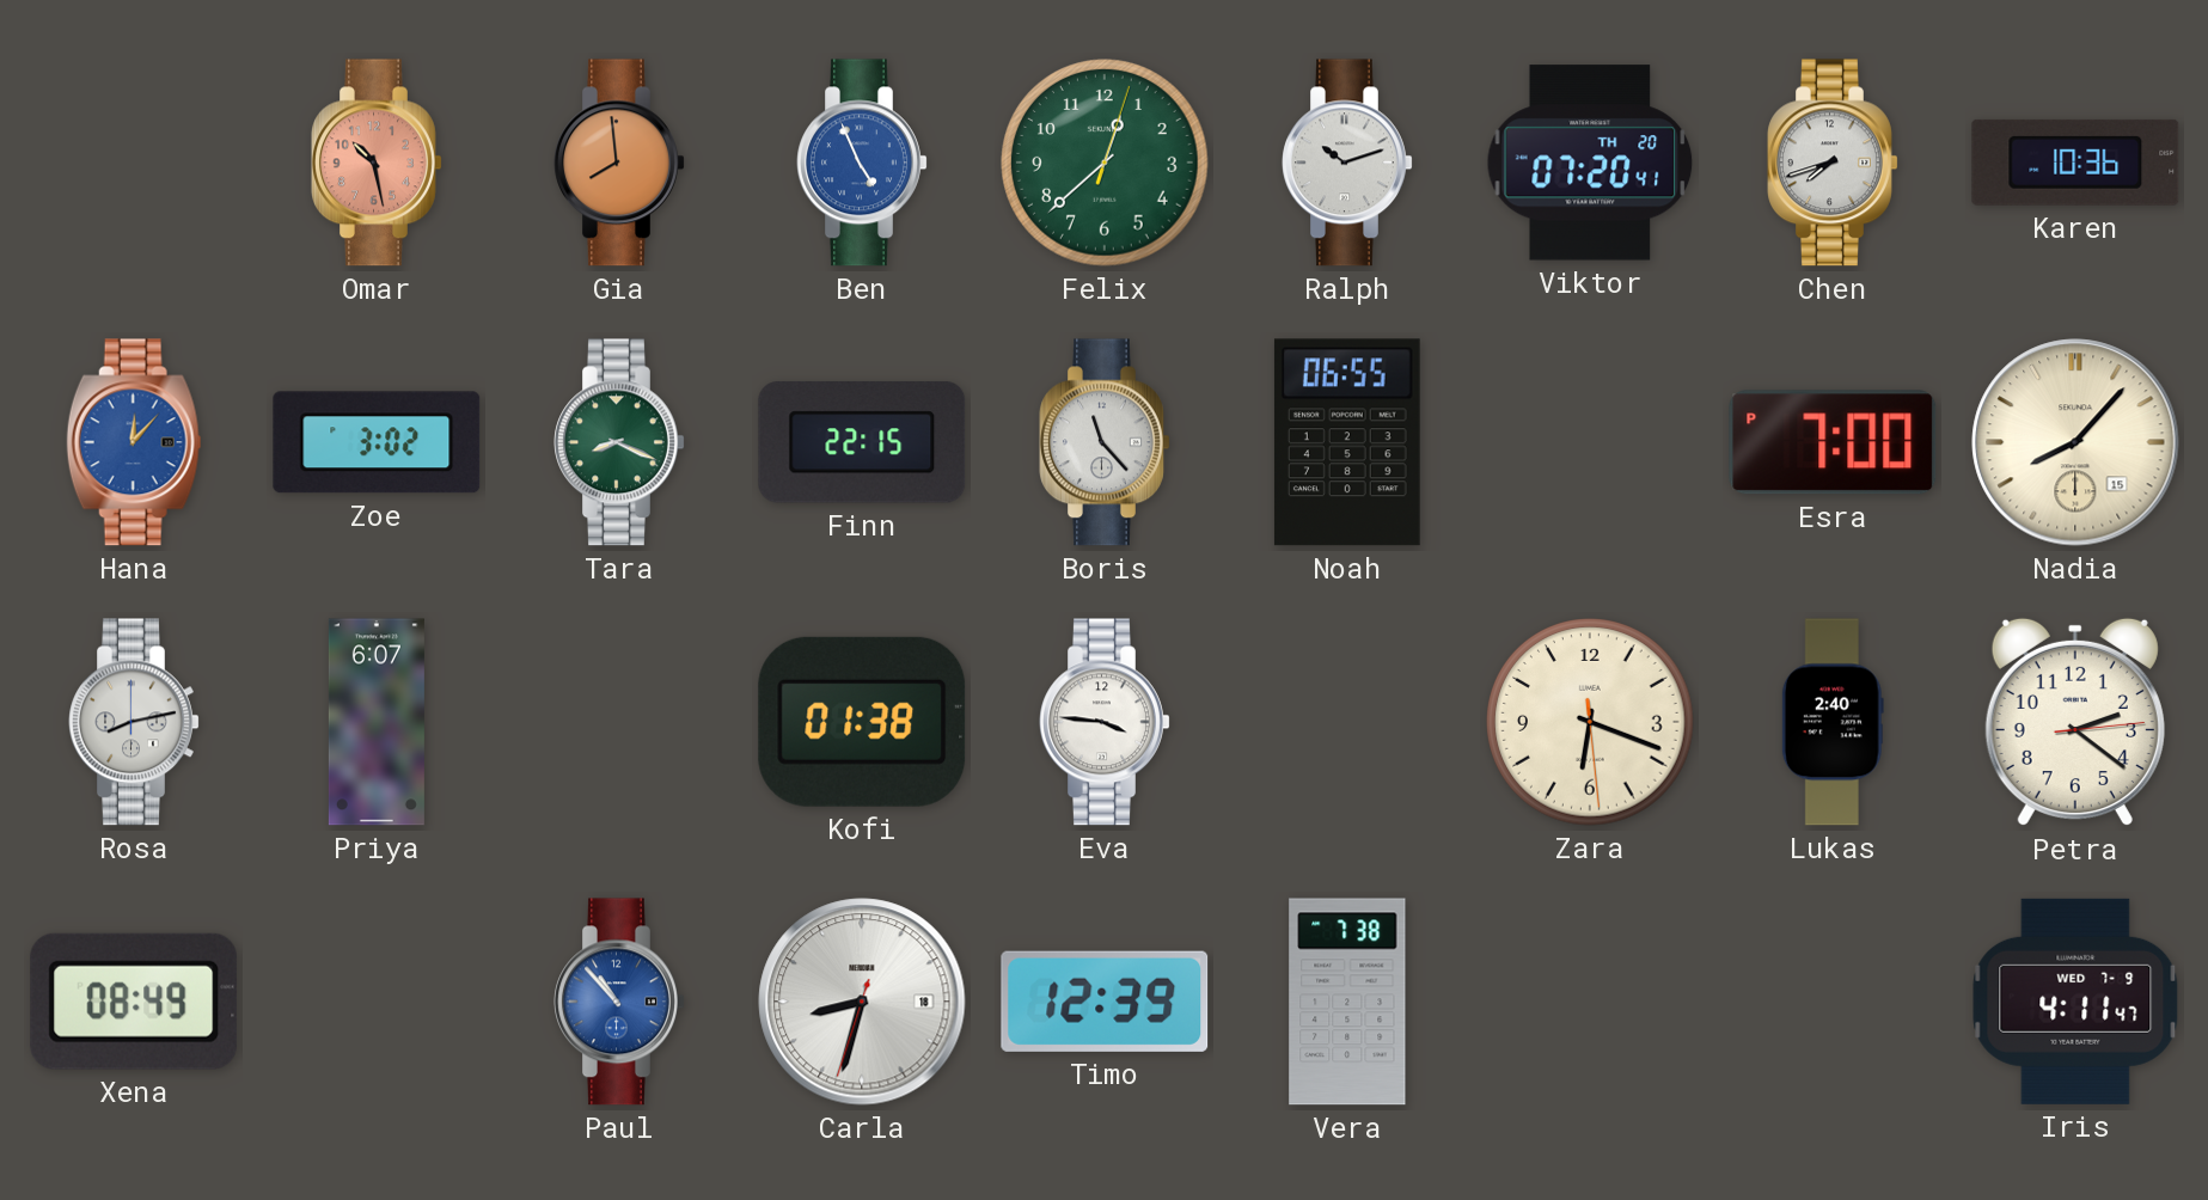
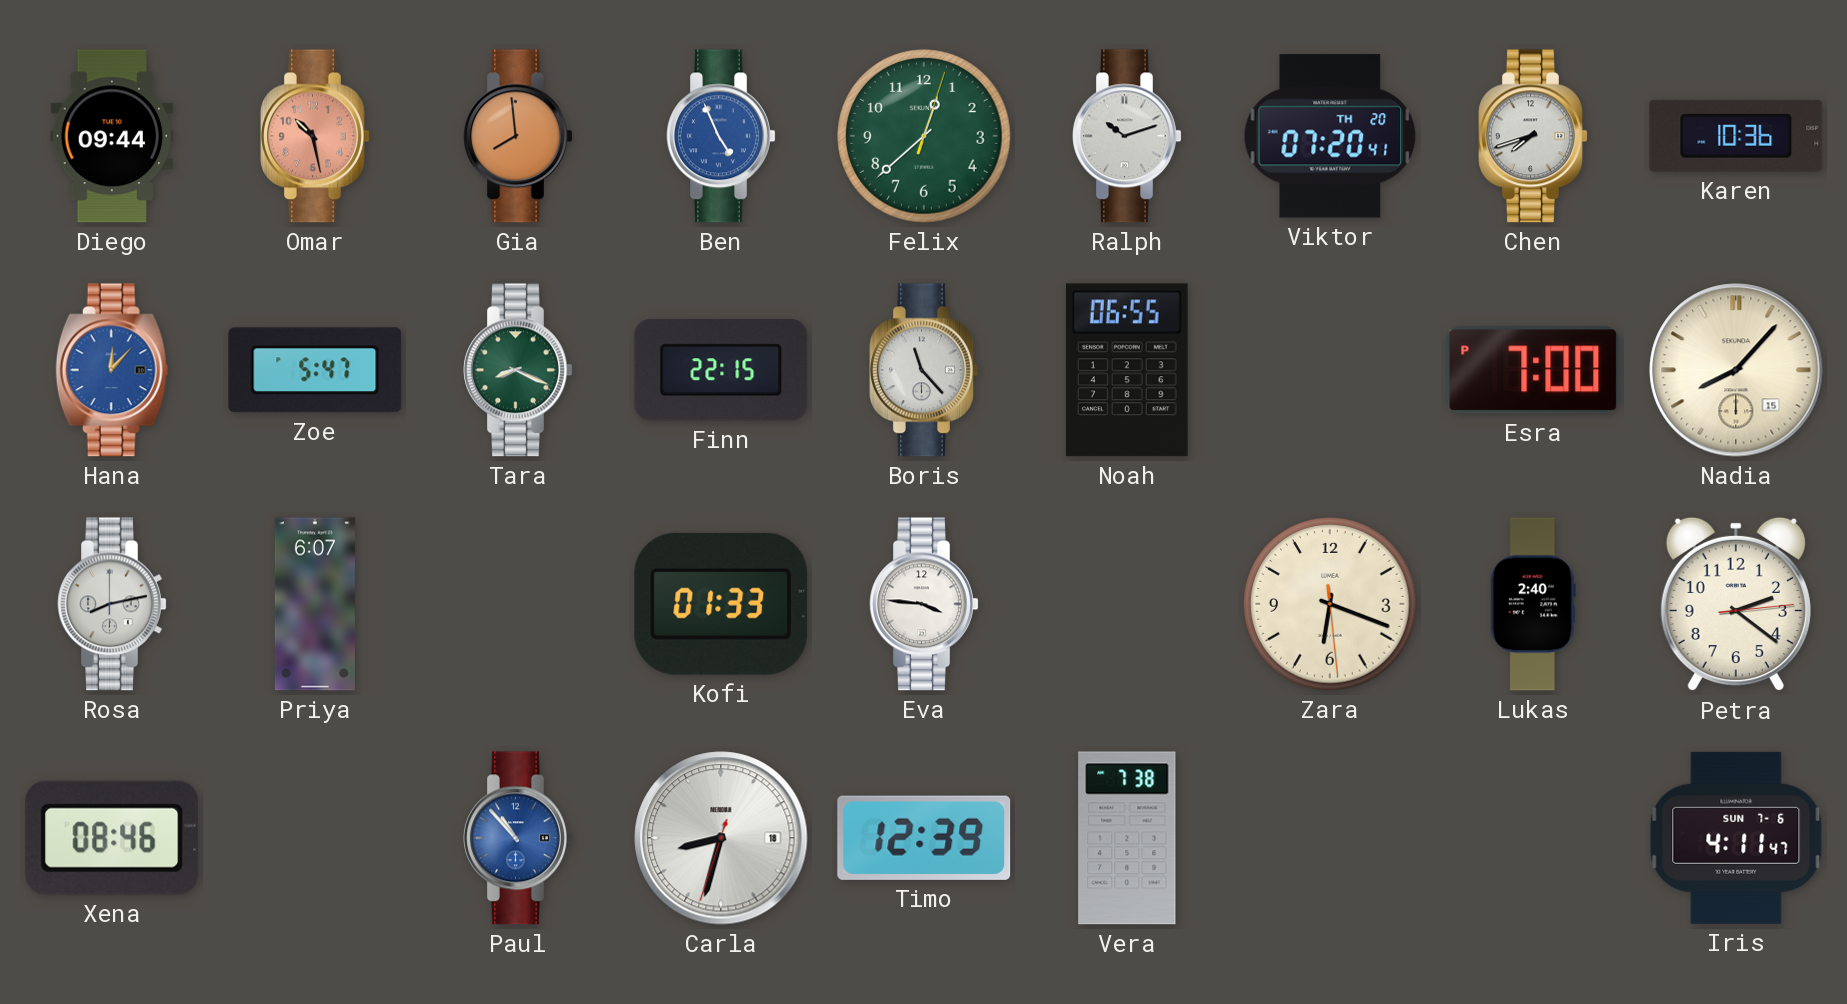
Diego: none -> 09:44 (112, 136)
Zoe: 3:02 -> 5:47 (315, 370)
Kofi: 01:38 -> 01:33 (721, 604)
Xena: 08:49 -> 08:46 (112, 838)
Iris date: WED 7-9 -> SUN 7-6 (1736, 838)
